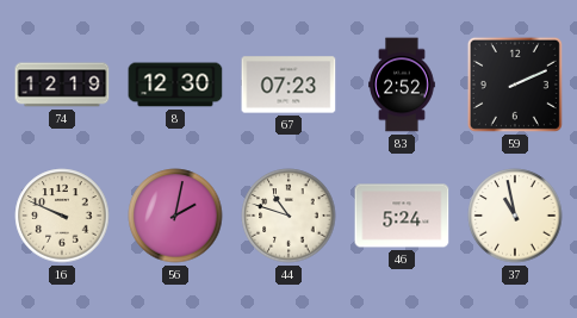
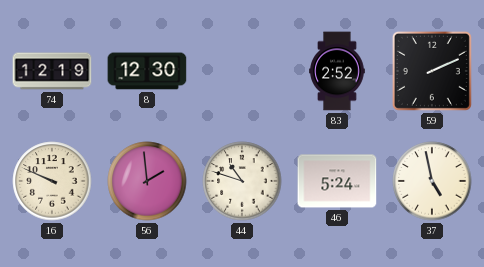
67: 07:23 -> none (288, 85)
56: 2:02 -> 1:59 (147, 181)
37: 10:58 -> 4:58 (432, 181)
